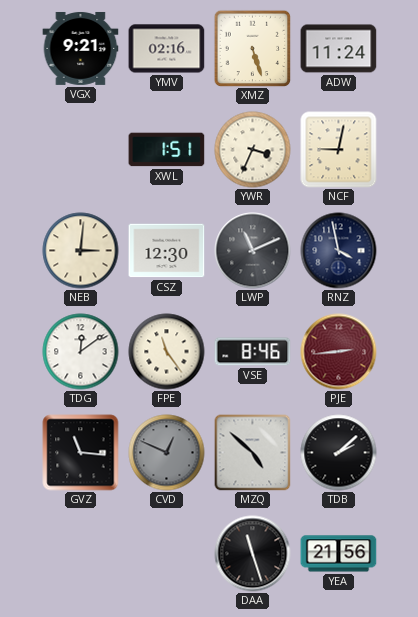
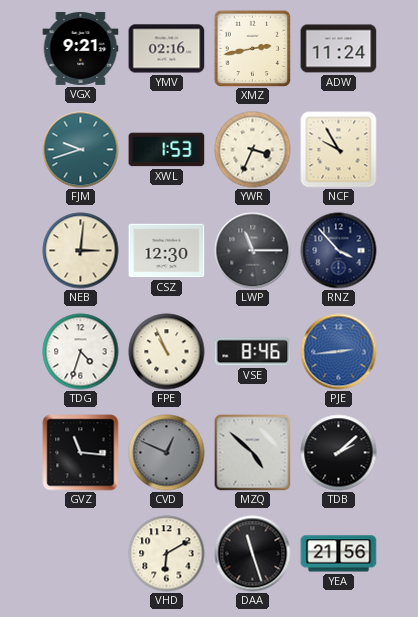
XMZ: 5:27 -> 2:43 (252, 48)
FJM: none -> 9:42 (81, 150)
XWL: 1:51 -> 1:53 (167, 150)
NCF: 9:02 -> 9:55 (339, 150)
LWP: 11:11 -> 11:15 (253, 251)
RNZ: 3:58 -> 3:53 (339, 251)
TDG: 12:09 -> 4:33 (81, 352)
FPE: 11:24 -> 10:56 (167, 352)
PJE dial: burgundy -> blue (339, 352)
VHD: none -> 6:10 (167, 554)
